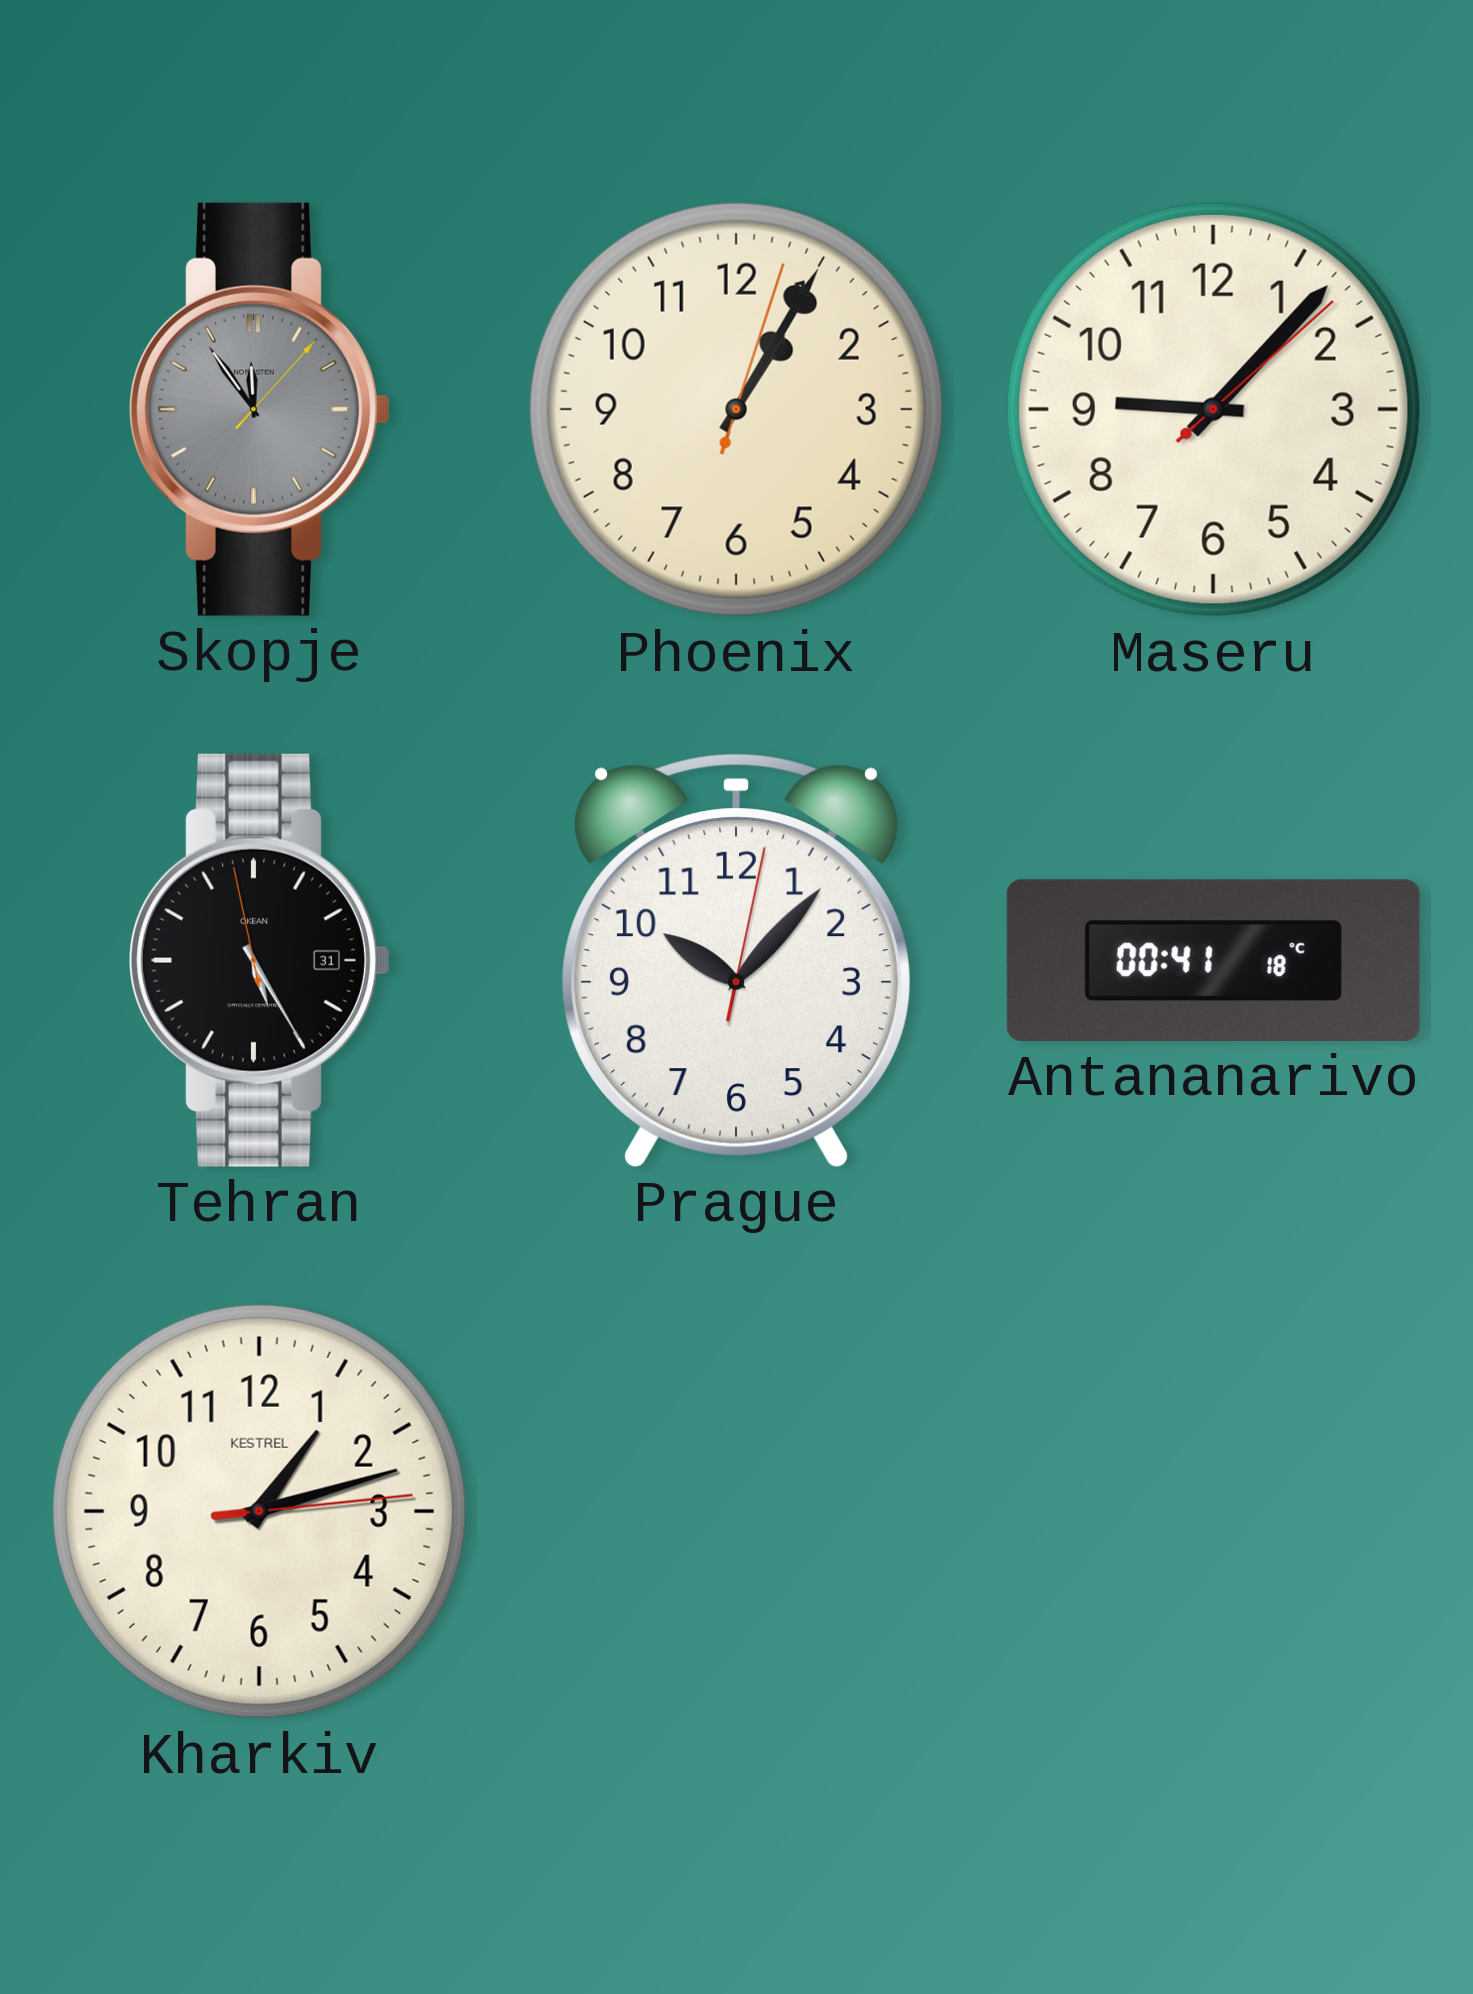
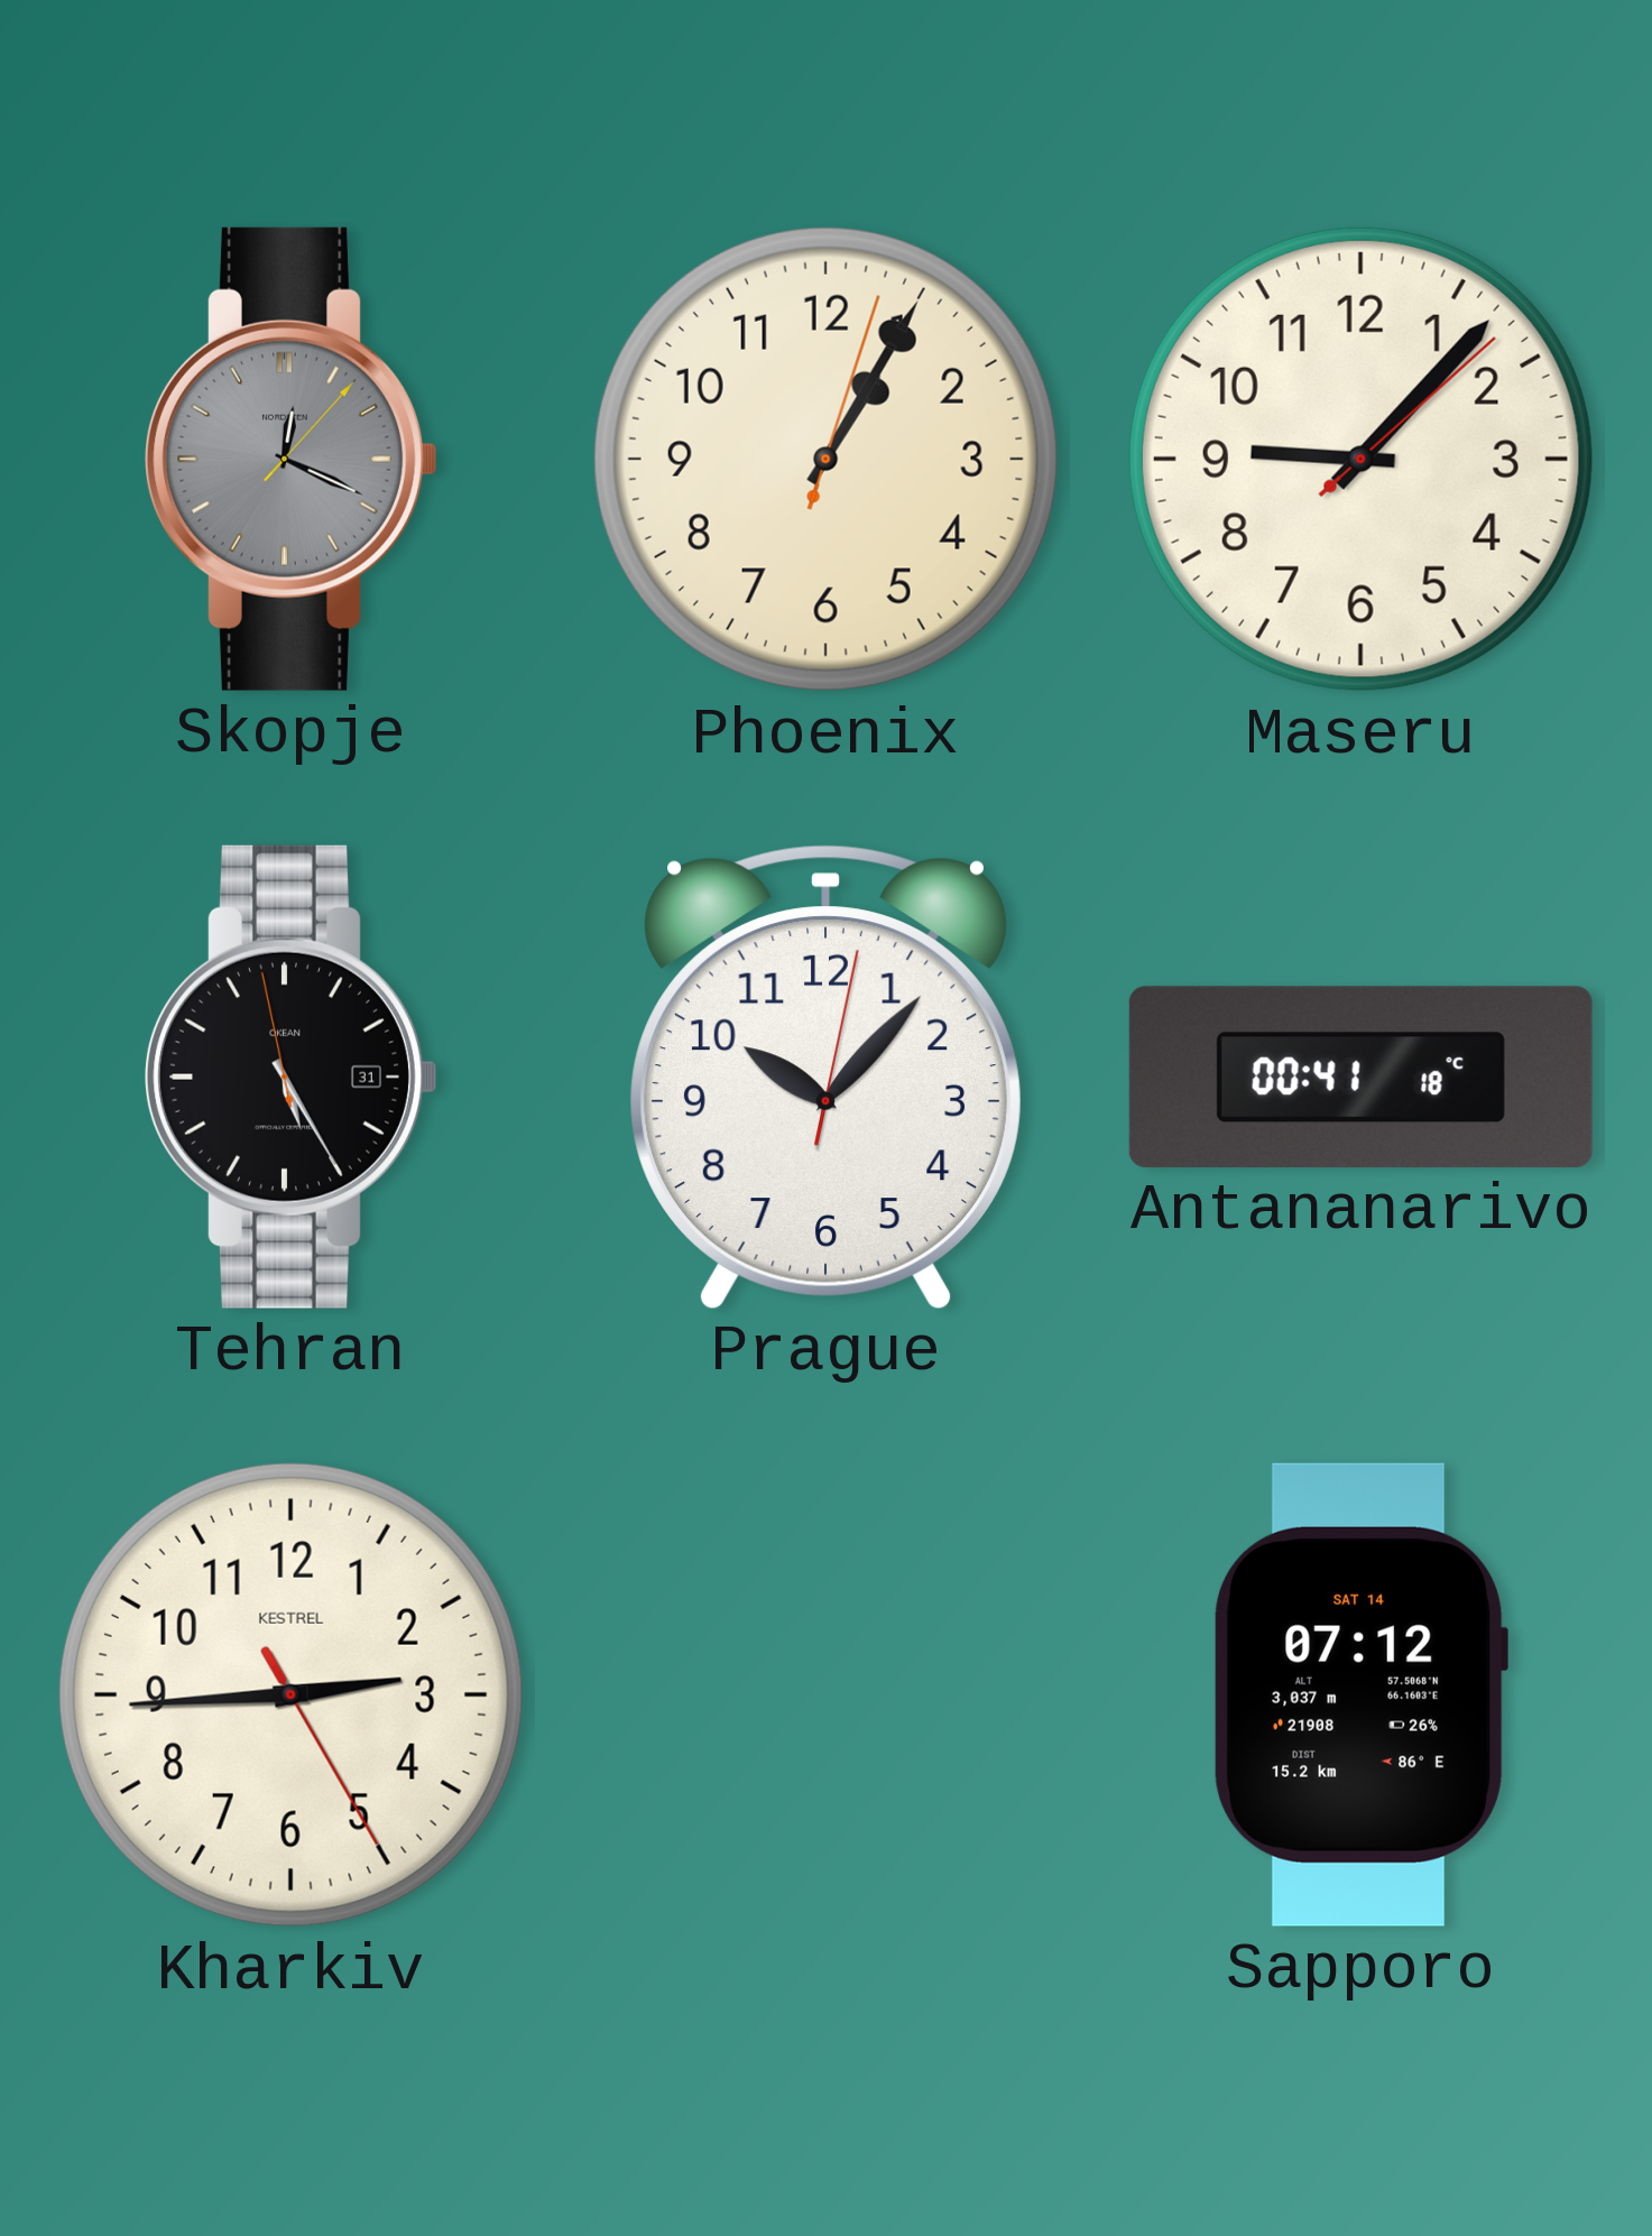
Skopje: 11:54 -> 12:19 (292, 459)
Kharkiv: 1:12 -> 2:44 (290, 1694)
Sapporo: none -> 07:12 (1362, 1694)
